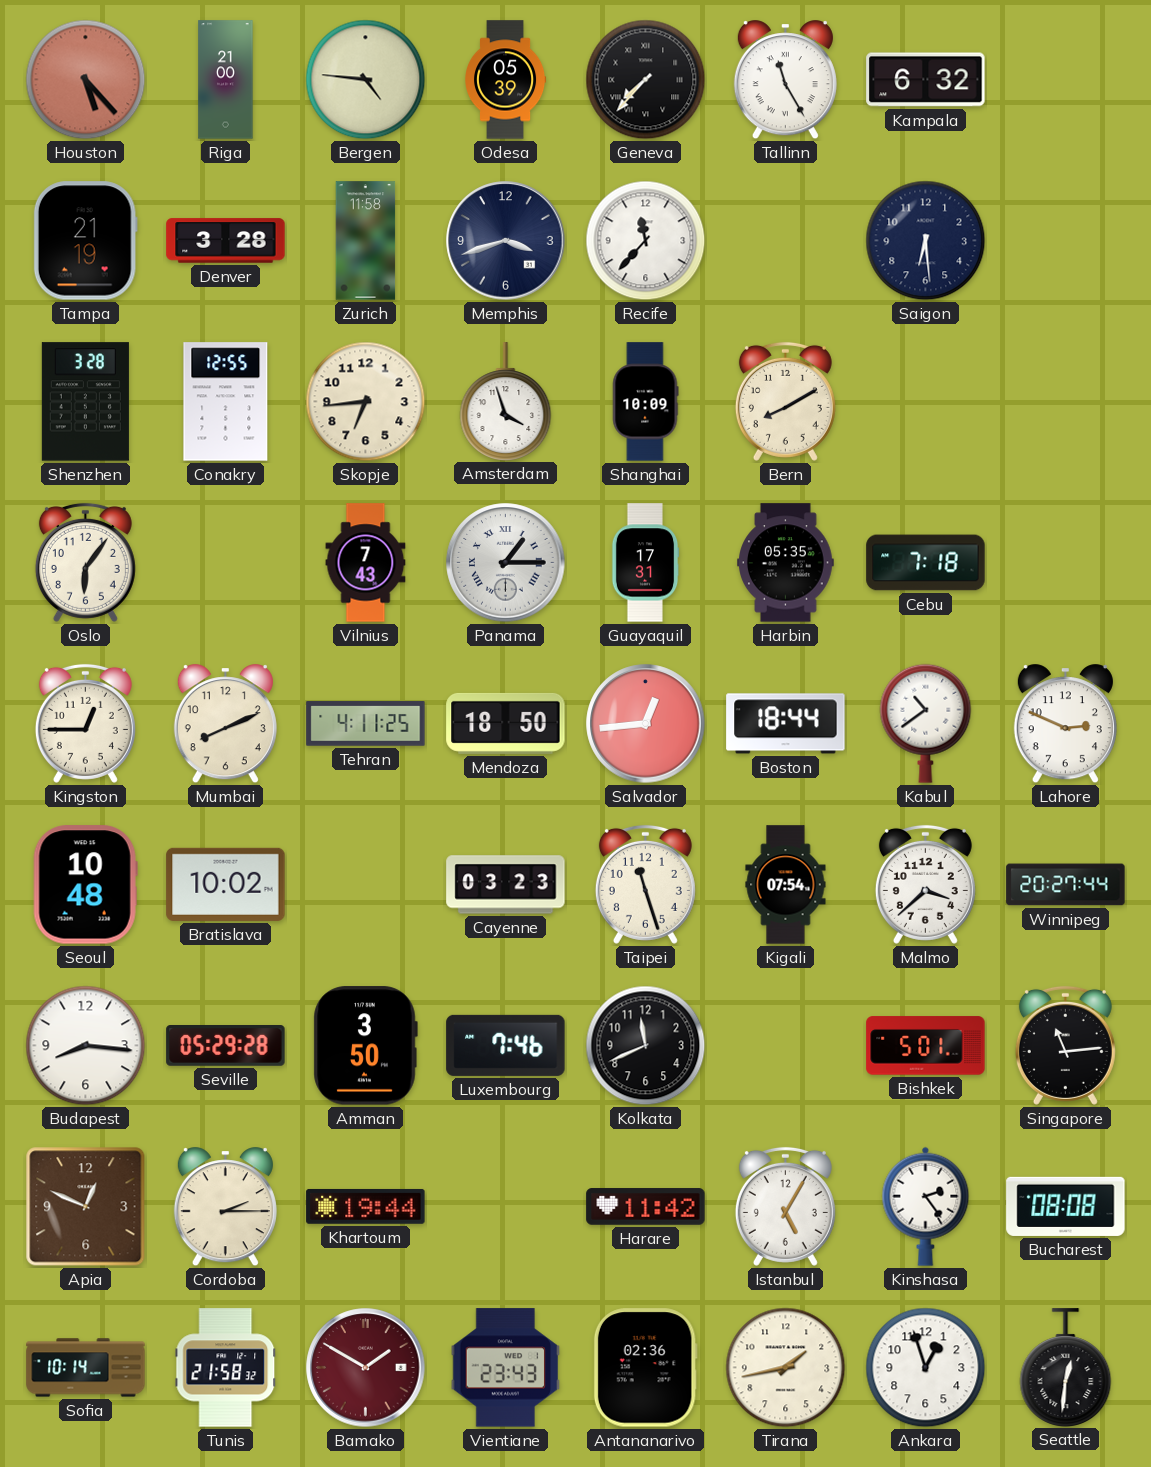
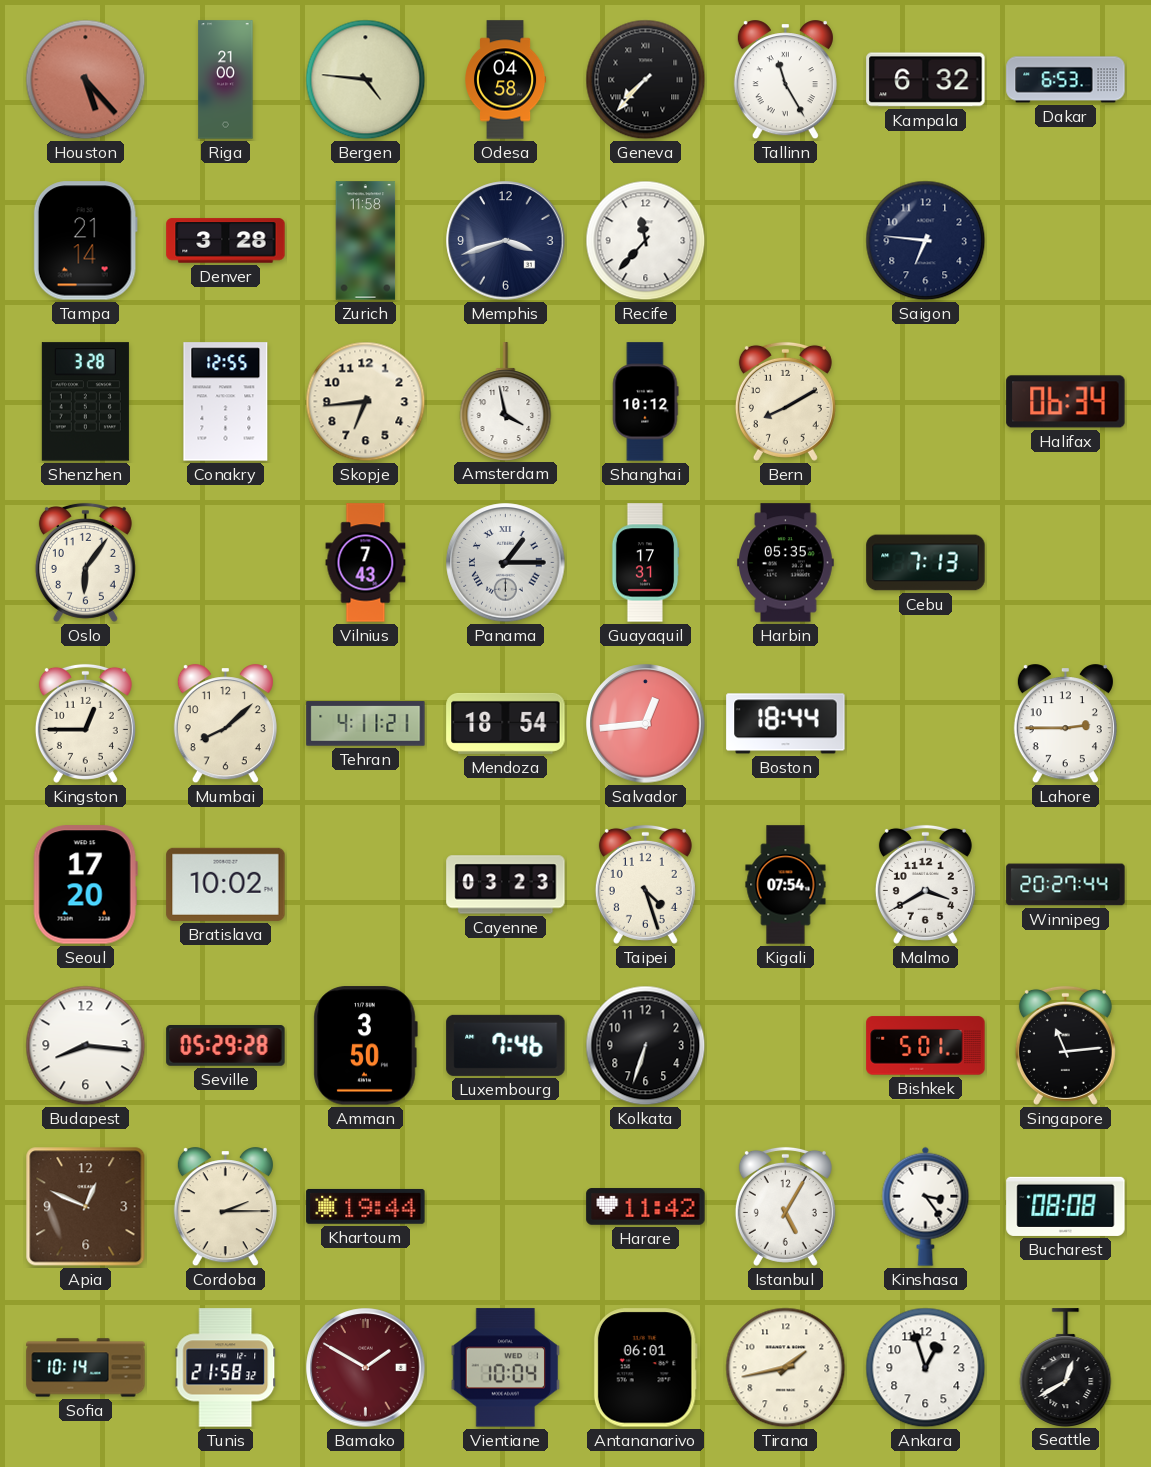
Odesa: 05:39 -> 04:58 (506, 80)
Dakar: none -> 6:53 (1066, 80)
Tampa: 21:19 -> 21:14 (85, 241)
Saigon: 6:29 -> 6:46 (926, 241)
Amsterdam: 3:57 -> 3:58 (506, 401)
Shanghai: 10:09 -> 10:12 (645, 402)
Halifax: none -> 06:34 (1066, 402)
Cebu: 7:18 -> 7:13 (926, 563)
Mumbai: 8:11 -> 8:08 (225, 724)
Tehran: 4:11:25 -> 4:11:21 (366, 724)
Mendoza: 18:50 -> 18:54 (506, 723)
Kabul: 10:39 -> none (926, 723)
Lahore: 2:49 -> 2:45 (1065, 724)
Seoul: 10:48 -> 17:20 (85, 885)
Taipei: 11:27 -> 4:27 (645, 884)
Malmo: 3:38 -> 3:40 (925, 884)
Kolkata: 11:41 -> 6:33 (646, 1046)
Kinshasa: 2:24 -> 3:24 (926, 1206)
Vientiane: 23:43 -> 10:04 (506, 1368)
Antananarivo: 02:36 -> 06:01 (645, 1368)
Seattle: 12:31 -> 12:40 (1066, 1367)
